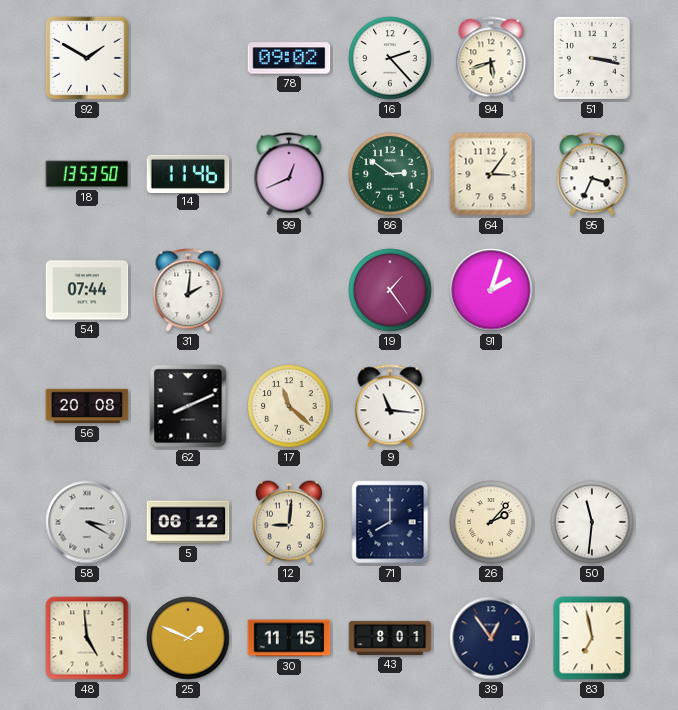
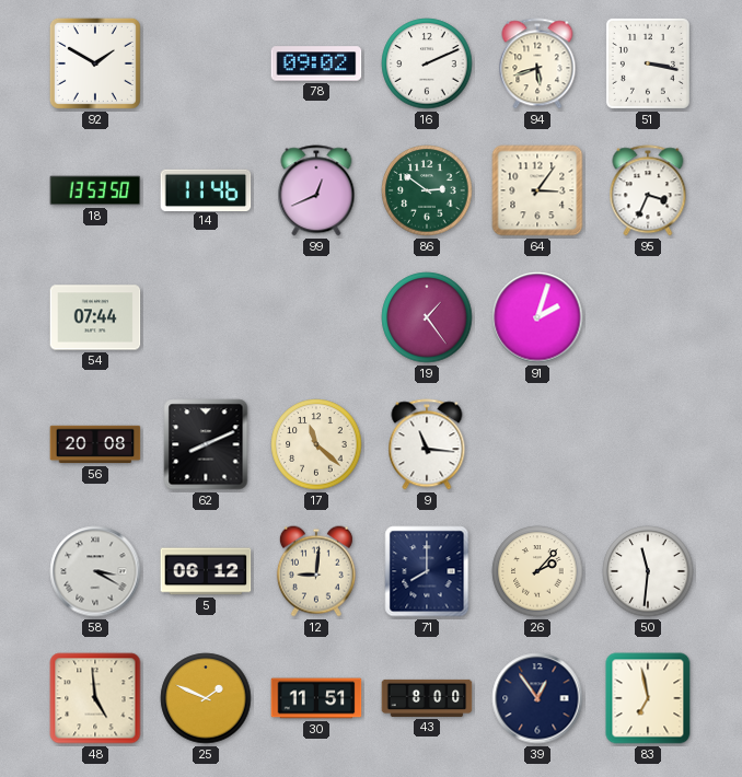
16: 2:23 -> 2:11 (427, 63)
31: 2:01 -> none (188, 290)
30: 11:15 -> 11:51 (316, 698)
43: 8:01 -> 8:00 (427, 698)
